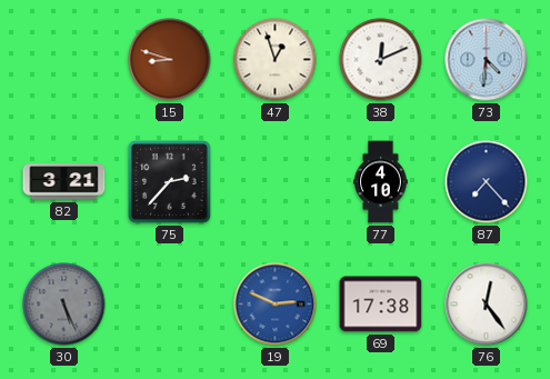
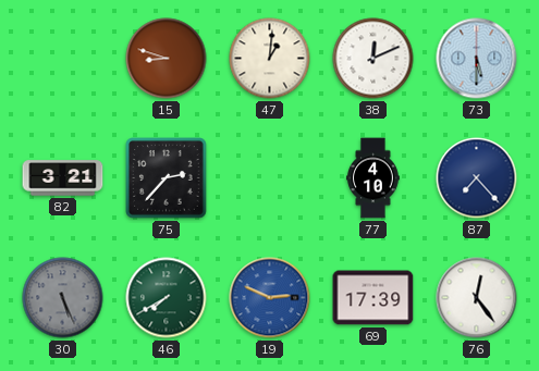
47: 12:57 -> 1:01 (270, 59)
73: 4:31 -> 5:30 (477, 59)
46: none -> 7:40 (167, 298)
69: 17:38 -> 17:39 (373, 298)
